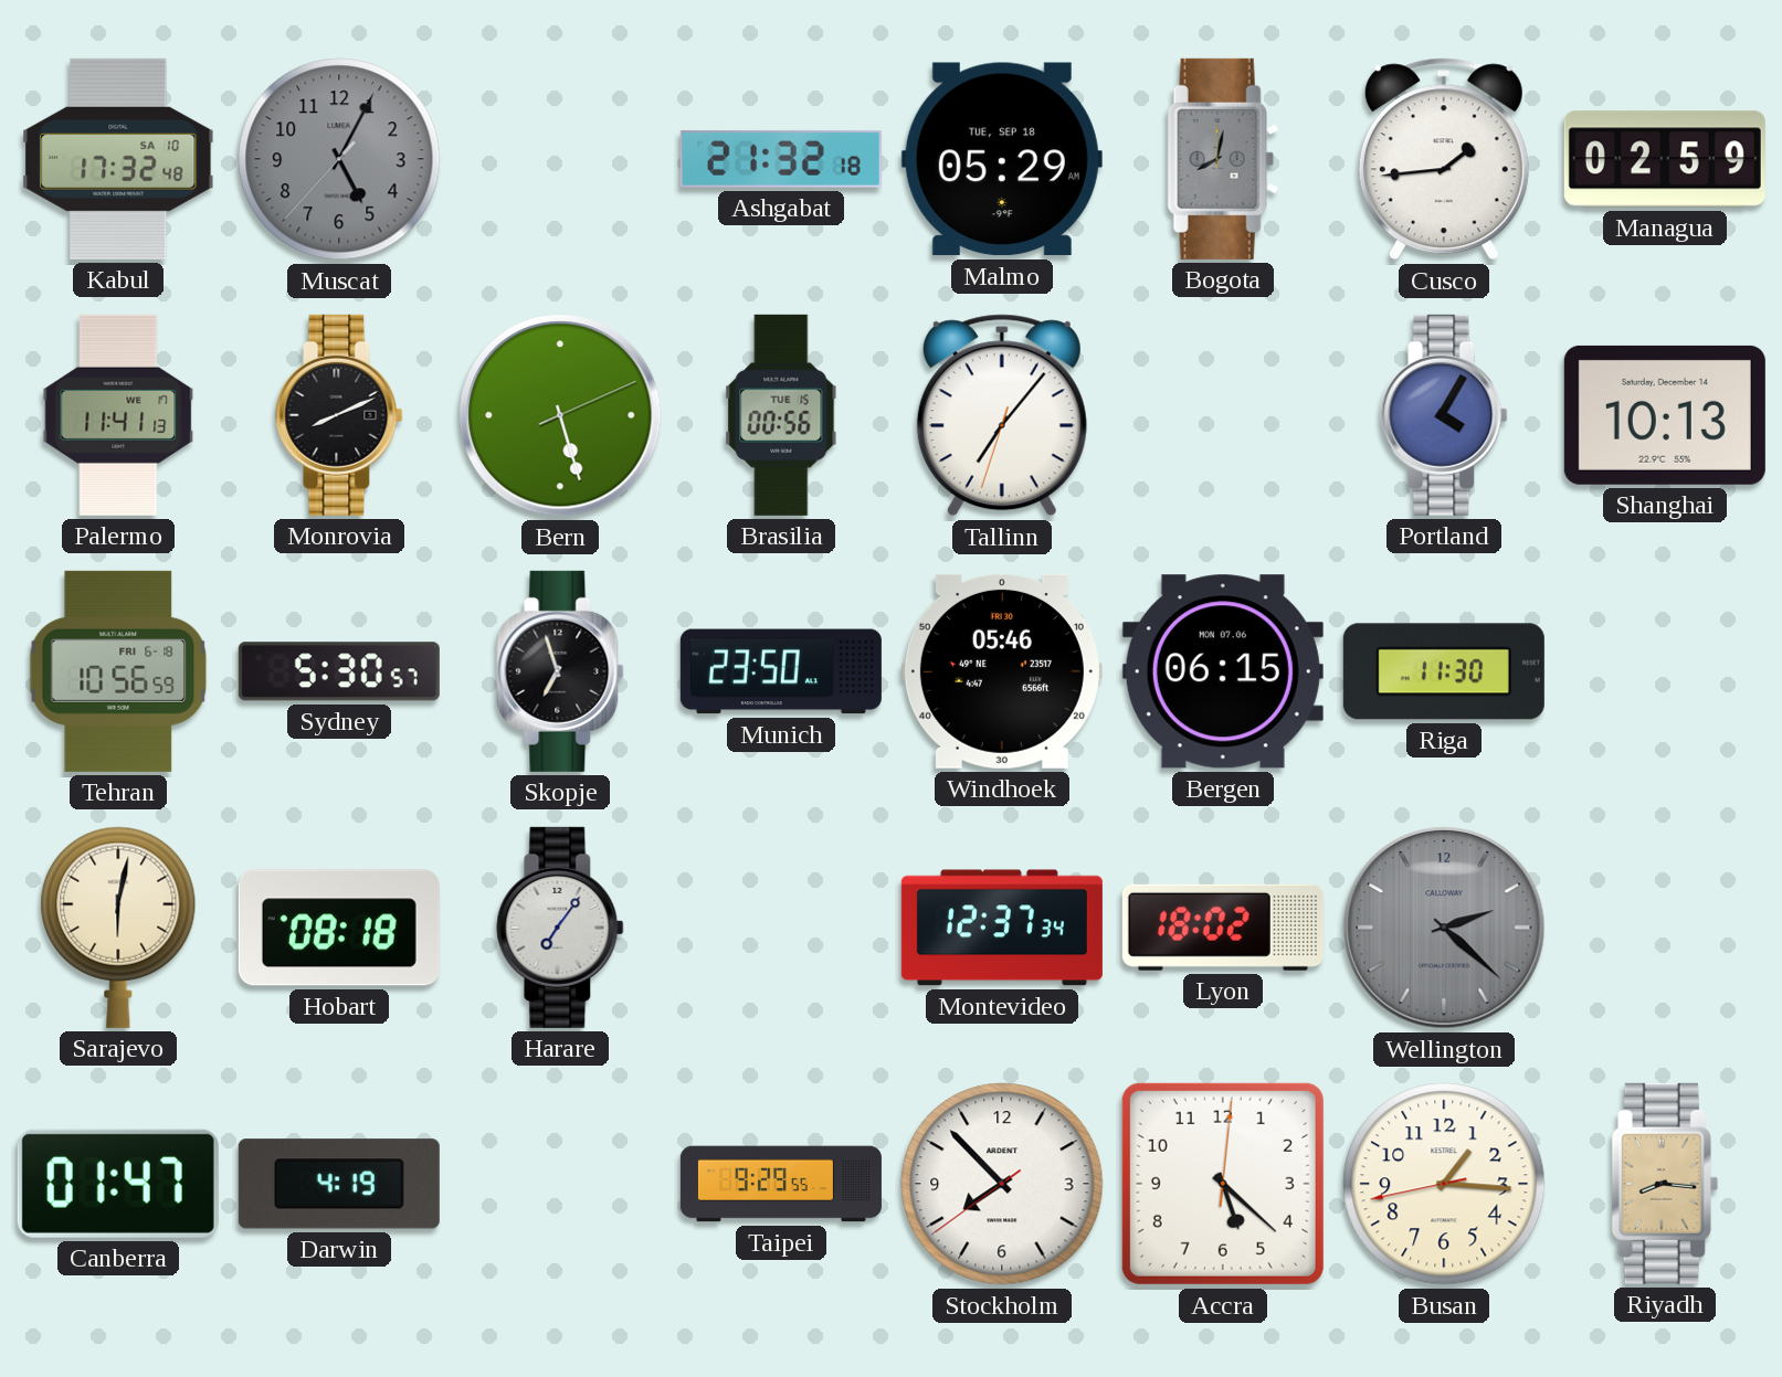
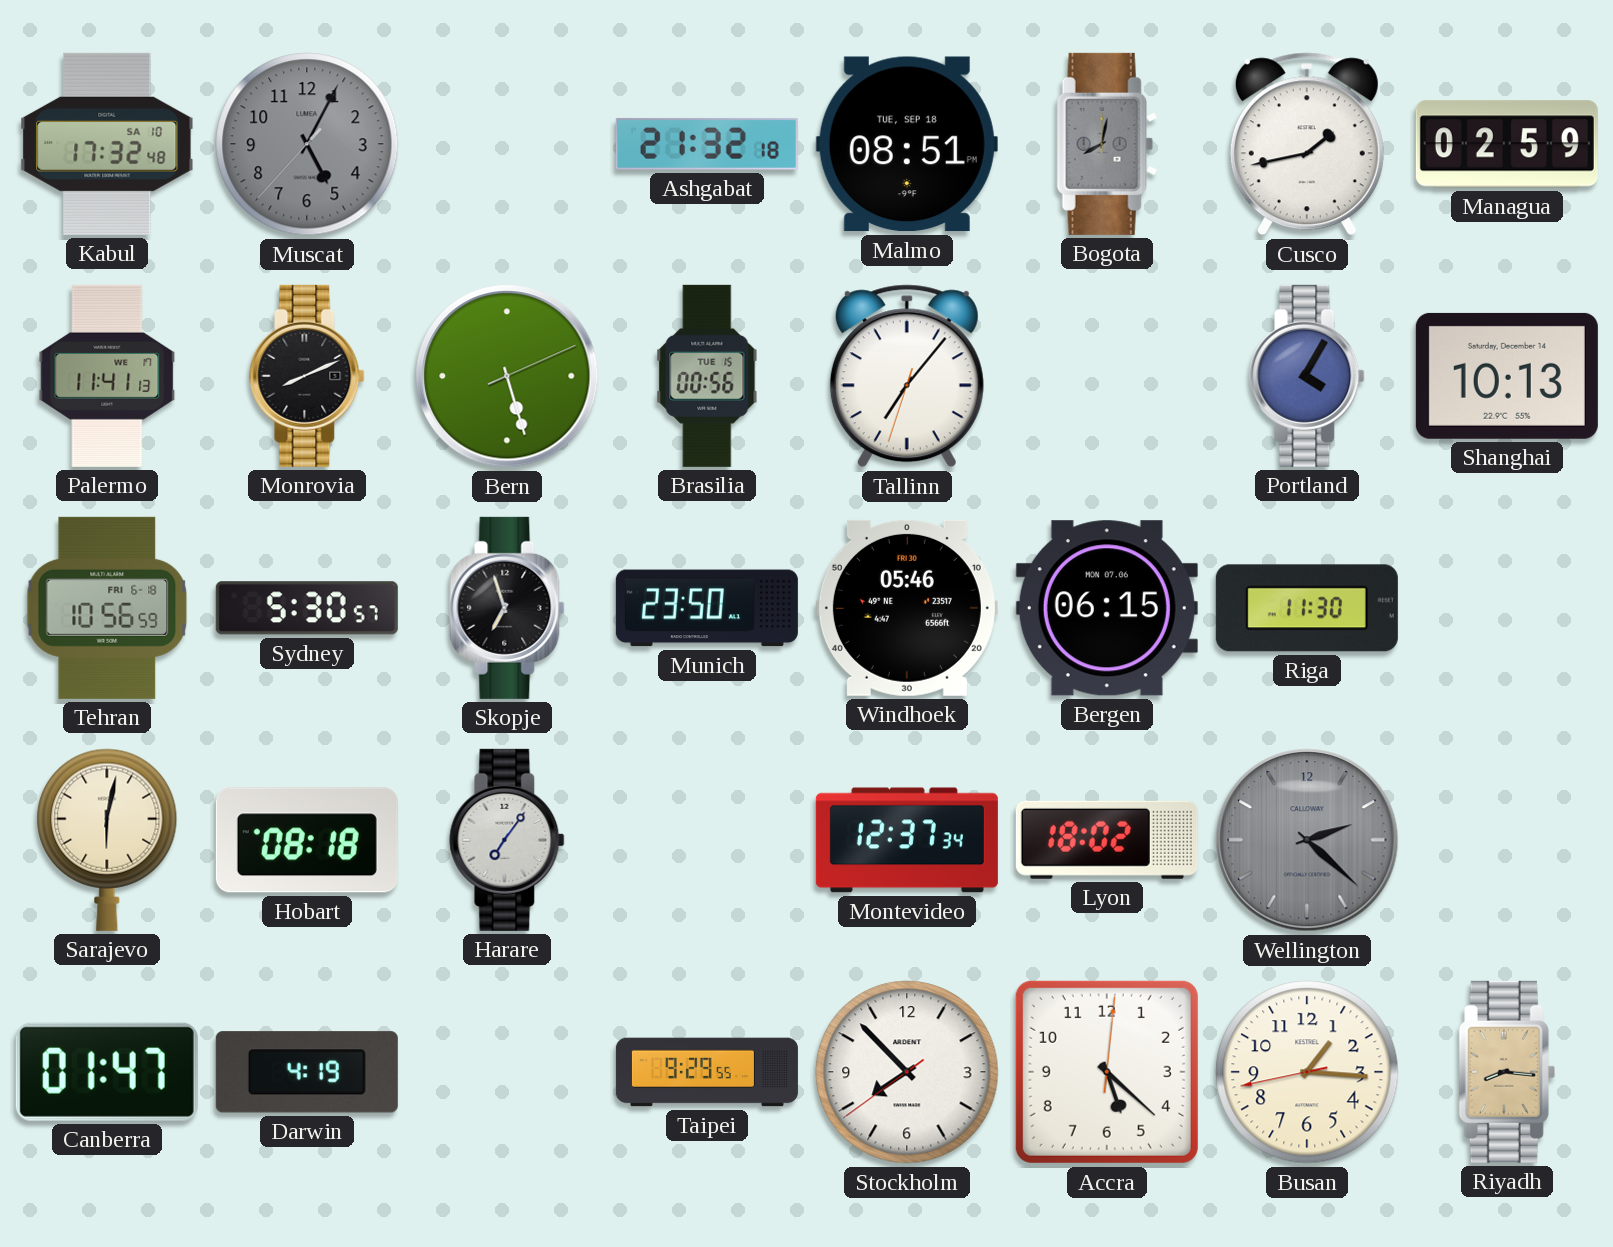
Malmo: 05:29 -> 08:51 (907, 144)
Cusco: 1:44 -> 1:43 (1307, 144)
